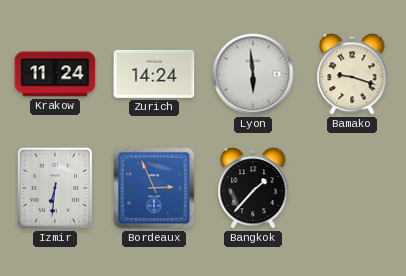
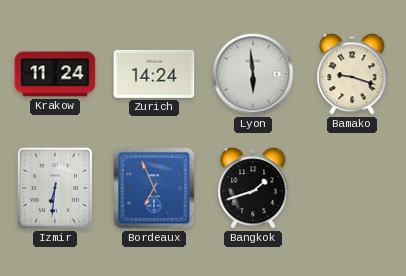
Bordeaux: 2:56 -> 6:56 (154, 188)
Bangkok: 1:37 -> 1:42 (253, 188)
